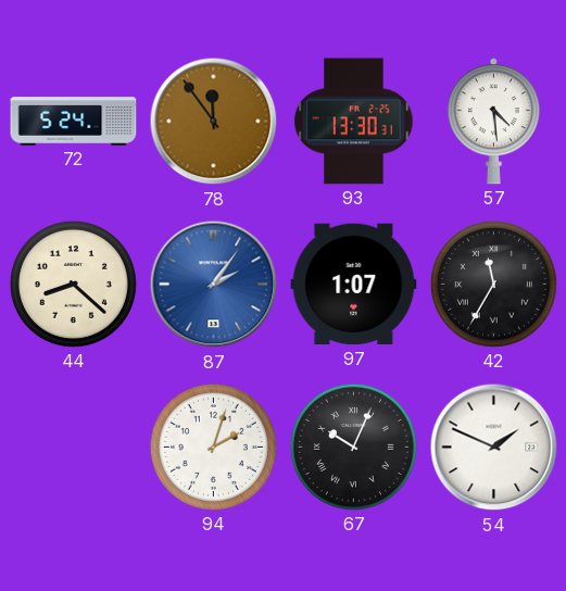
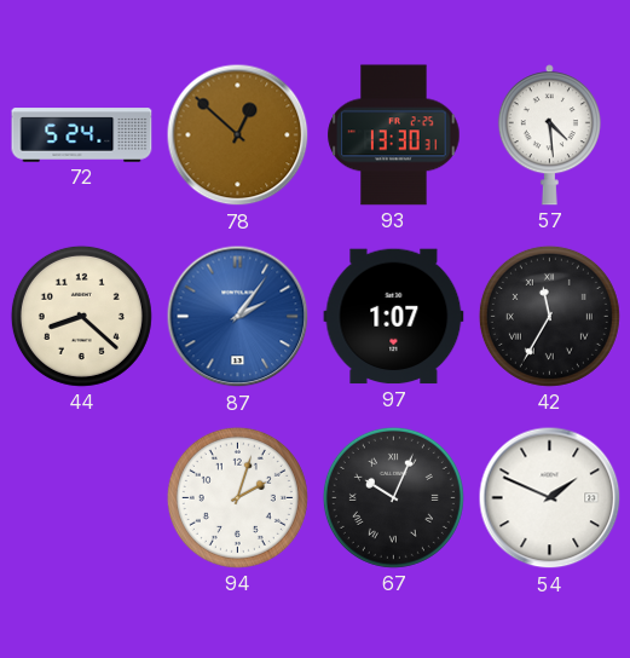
78: 11:54 -> 12:52 (238, 135)
